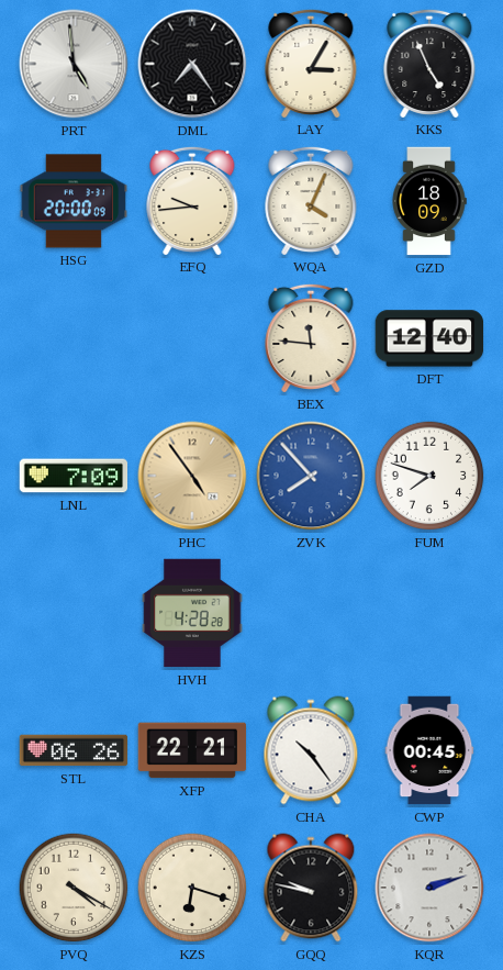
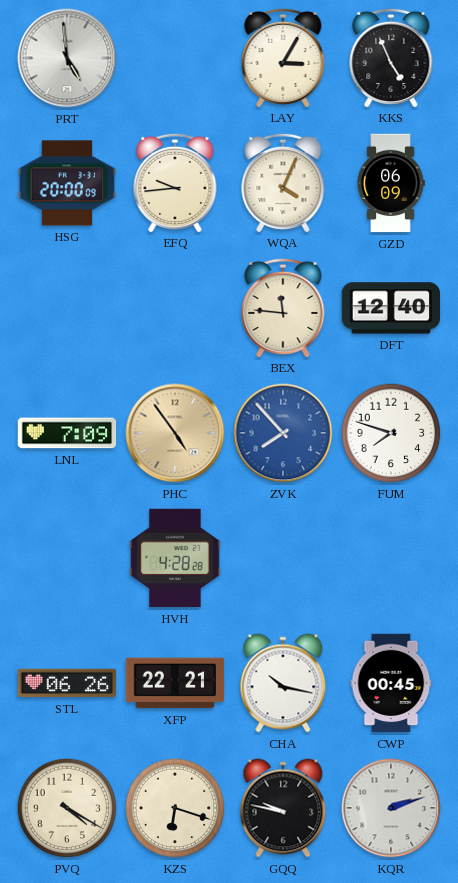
DML: 7:24 -> none (192, 64)
GZD: 18:09 -> 06:09 (391, 183)
CHA: 10:24 -> 10:17 (283, 683)
